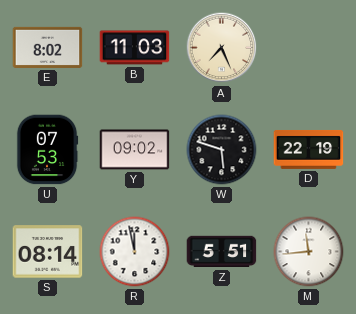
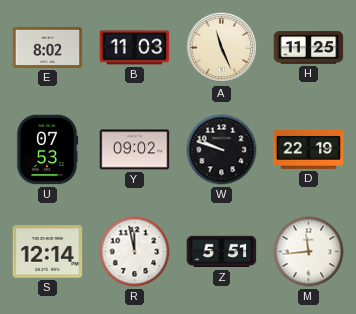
A: 7:26 -> 11:26 (222, 48)
H: none -> 11:25 (309, 48)
W: 5:48 -> 9:48 (222, 150)
S: 08:14 -> 12:14 (48, 252)
